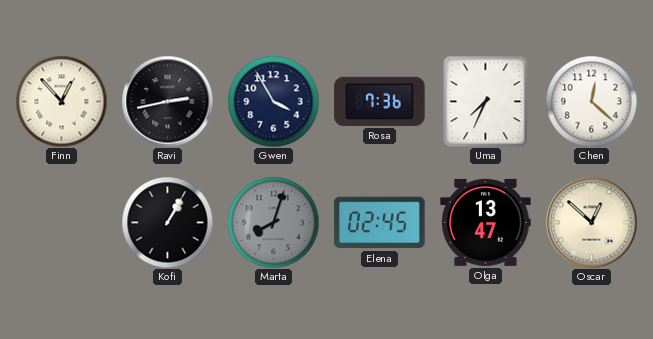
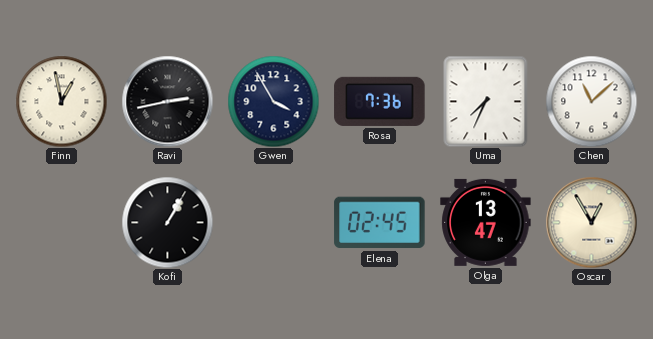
Finn: 12:53 -> 12:58 (61, 101)
Chen: 12:22 -> 11:08 (591, 101)
Marta: 8:03 -> none (273, 222)
Oscar: 12:52 -> 12:55 (591, 222)
